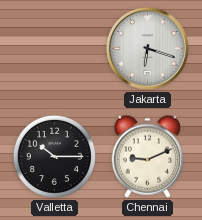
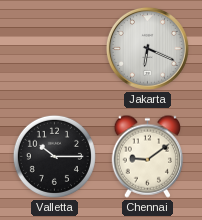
Jakarta: 6:18 -> 6:19 (147, 48)
Chennai: 9:11 -> 9:09 (147, 156)
